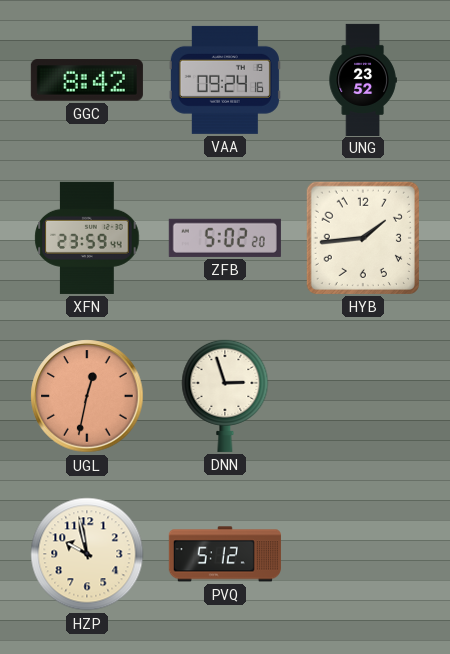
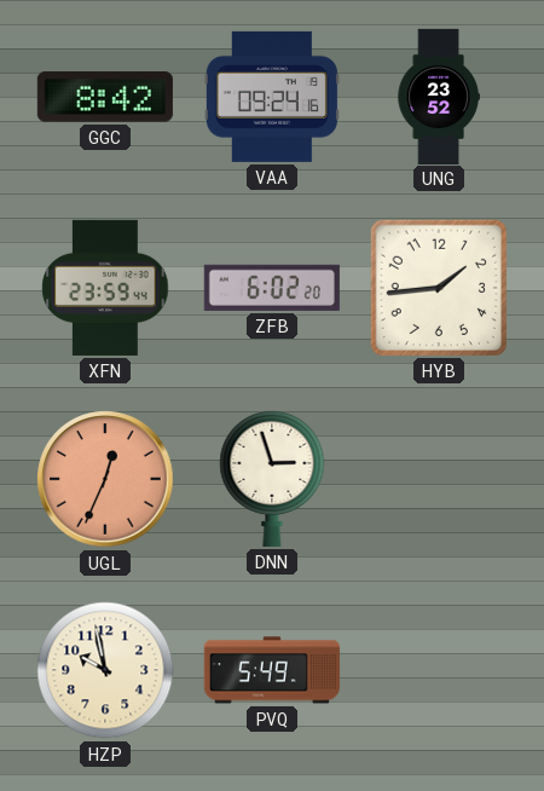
ZFB: 5:02 -> 6:02 (272, 288)
UGL: 12:32 -> 12:34 (105, 479)
PVQ: 5:12 -> 5:49 (272, 670)
